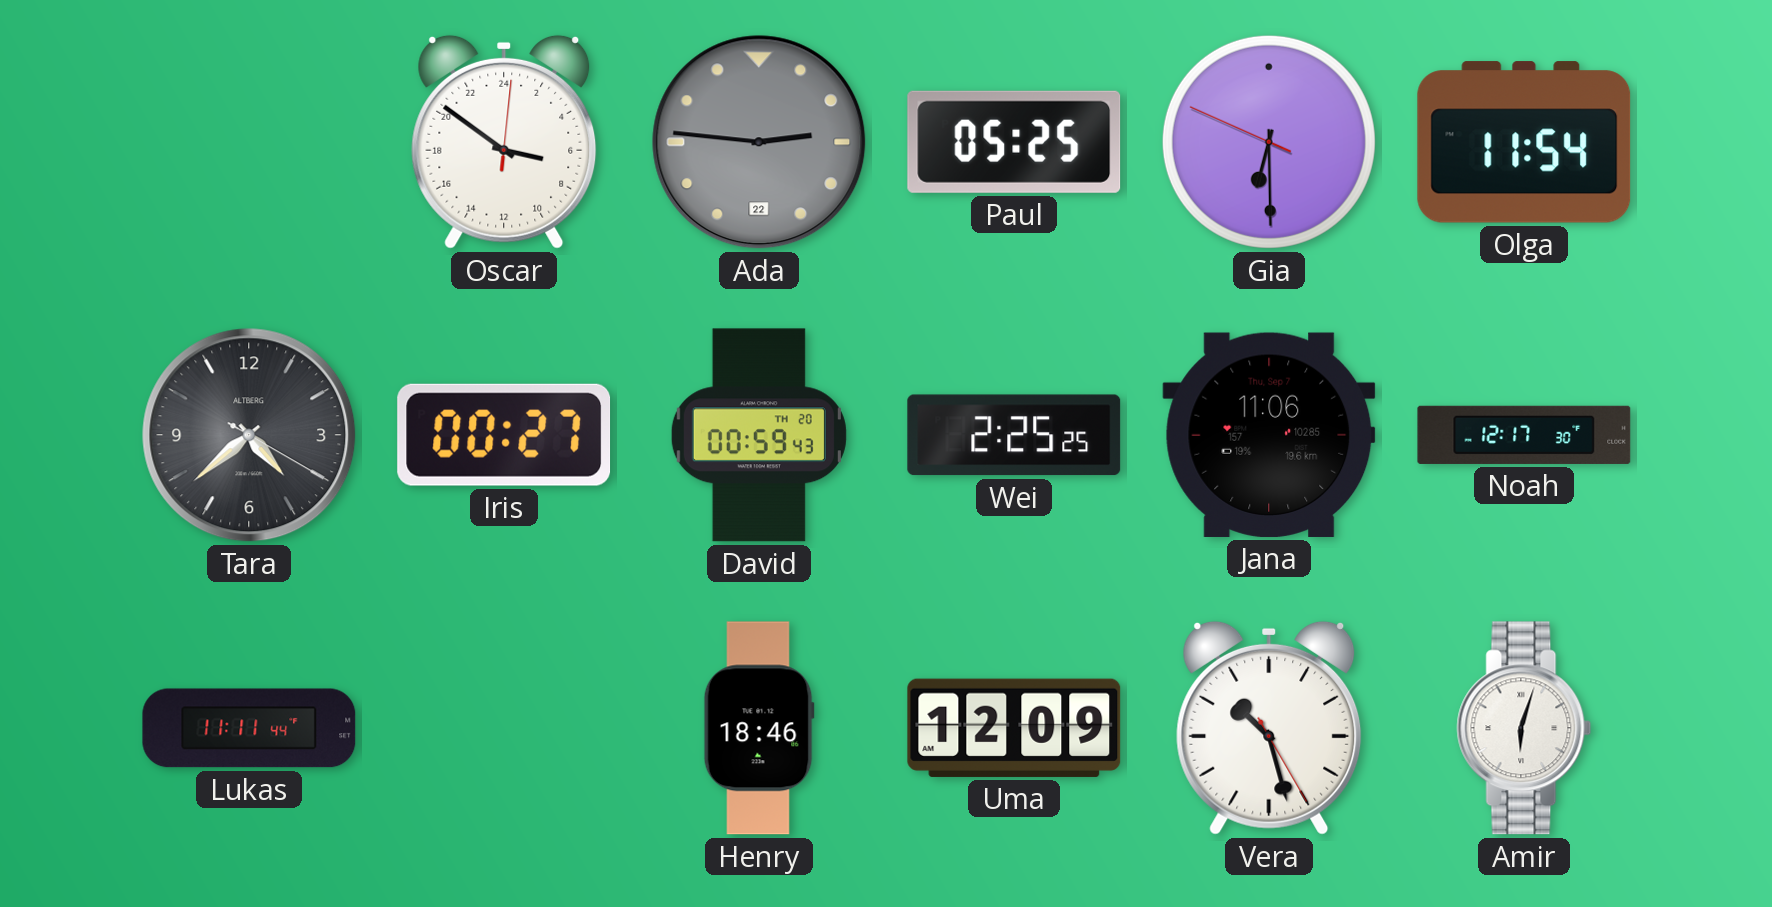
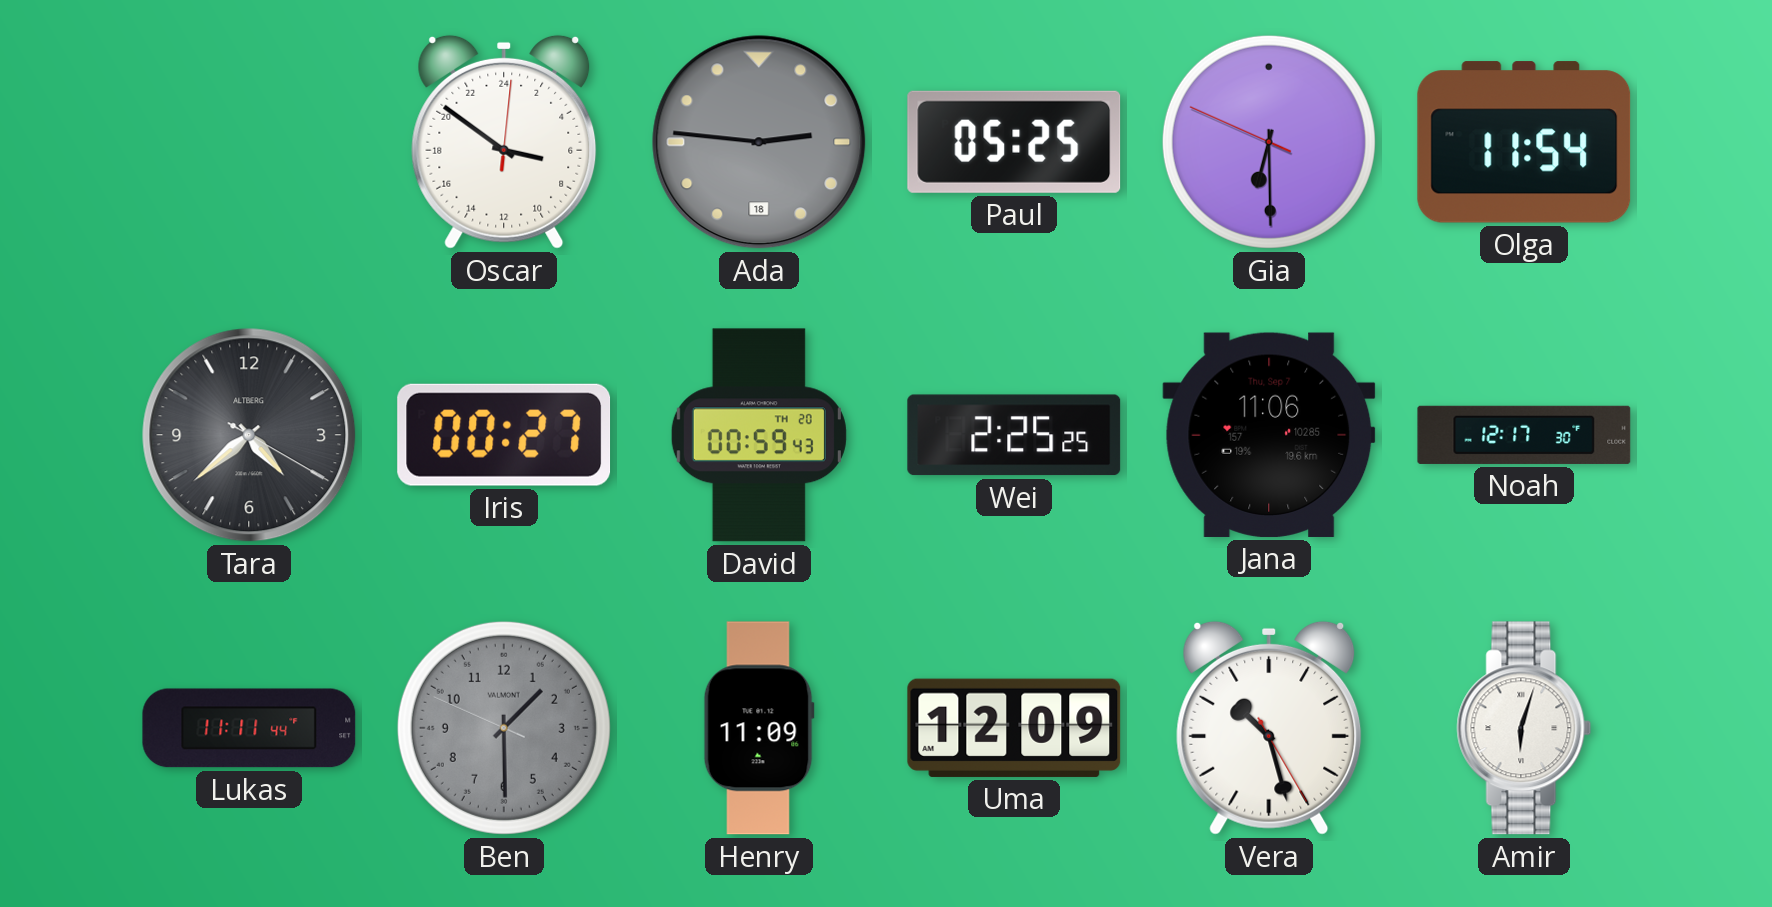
Ada date: 22 -> 18 (759, 142)
Ben: none -> 1:29 (504, 728)
Henry: 18:46 -> 11:09 (759, 728)
